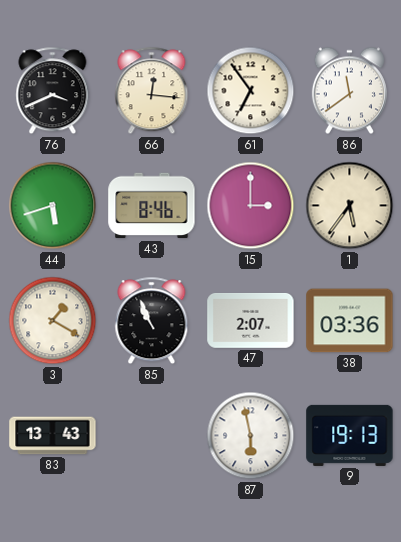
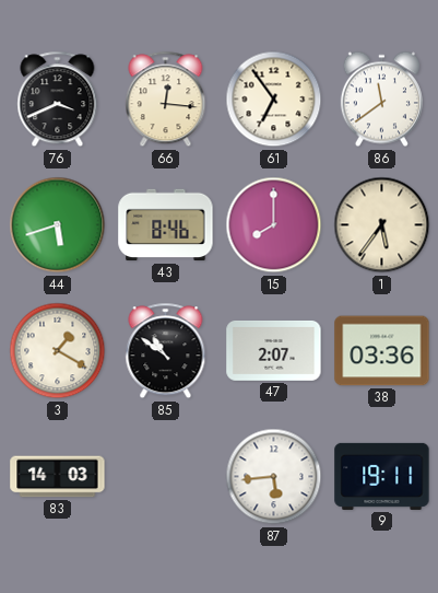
15: 3:00 -> 8:00 (274, 225)
85: 10:56 -> 10:51 (166, 351)
83: 13:43 -> 14:03 (58, 477)
87: 5:58 -> 5:44 (274, 477)
9: 19:13 -> 19:11 (382, 476)
